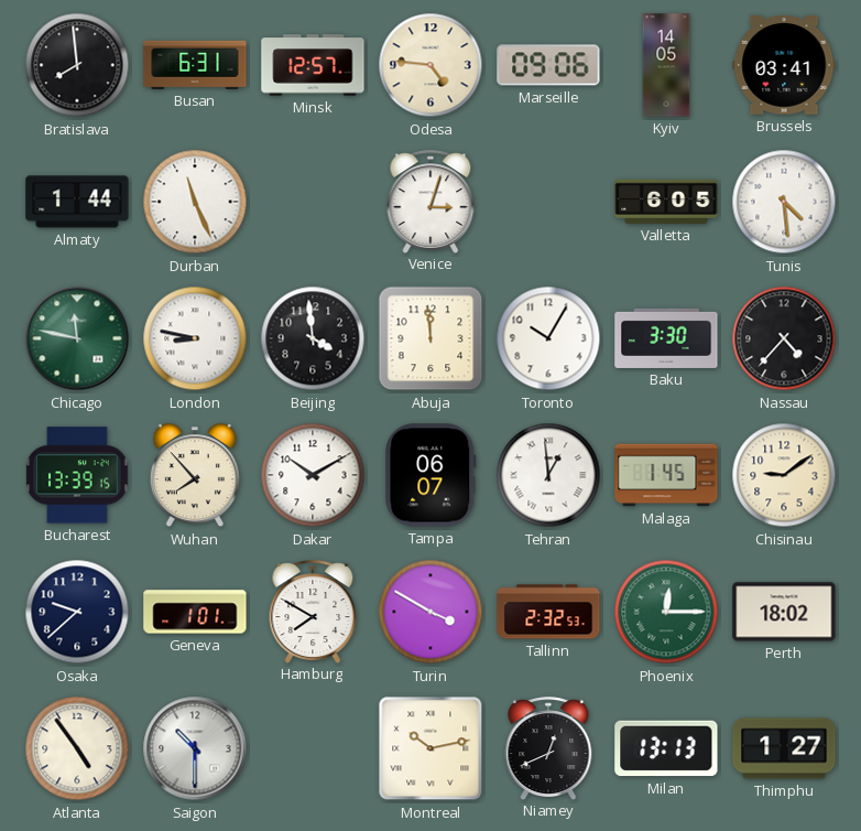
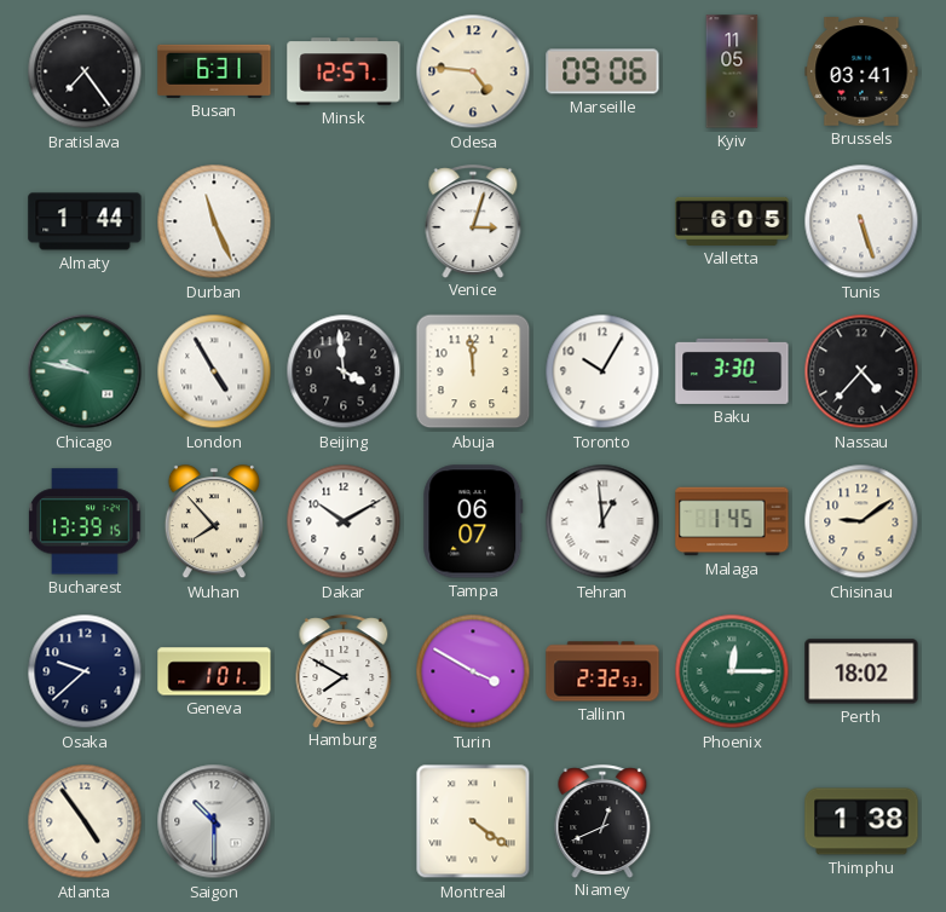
Bratislava: 7:59 -> 7:24 (85, 71)
Kyiv: 14:05 -> 11:05 (732, 71)
Tunis: 4:29 -> 5:27 (861, 221)
Chicago: 11:47 -> 9:47 (85, 371)
London: 8:47 -> 4:55 (214, 371)
Montreal: 10:13 -> 4:21 (473, 821)
Milan: 13:13 -> none (666, 748)
Thimphu: 1:27 -> 1:38 (861, 821)
